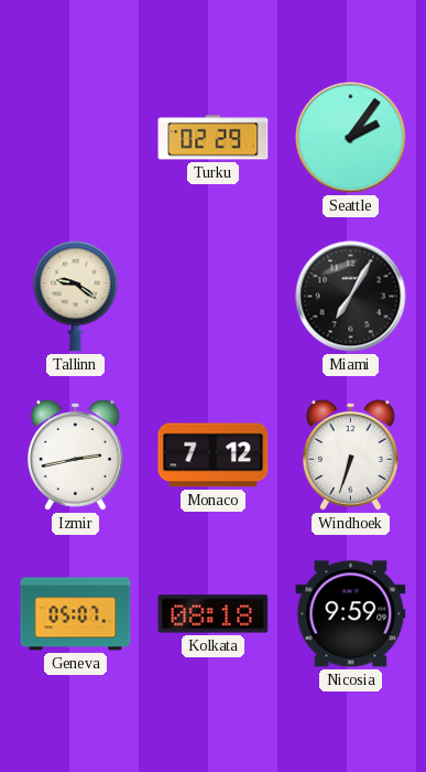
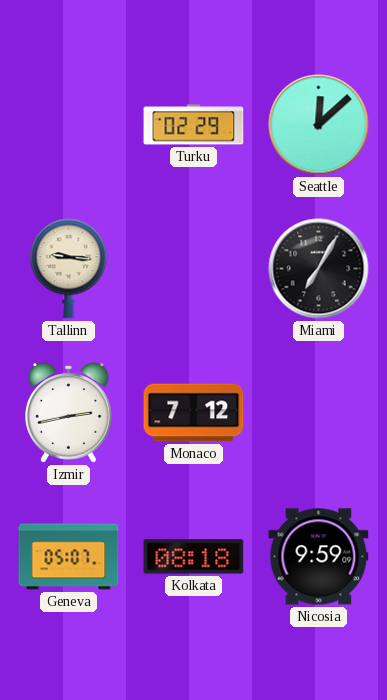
Seattle: 2:06 -> 12:08 (319, 125)
Tallinn: 9:21 -> 9:16 (69, 269)
Windhoek: 6:33 -> none (351, 455)
